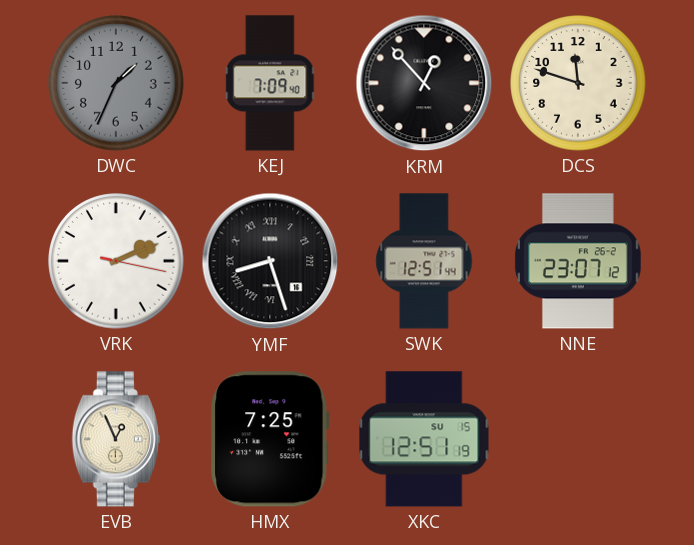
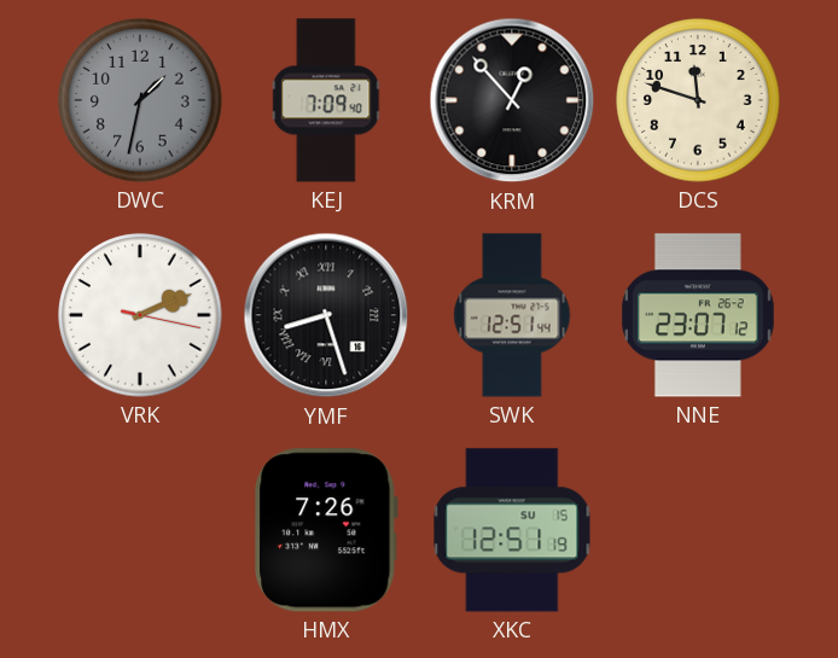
DWC: 1:34 -> 1:32 (140, 100)
EVB: 12:56 -> none (116, 439)
HMX: 7:25 -> 7:26 (326, 530)
